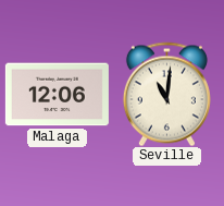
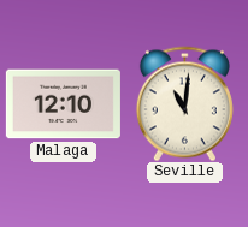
Malaga: 12:06 -> 12:10 (63, 104)
